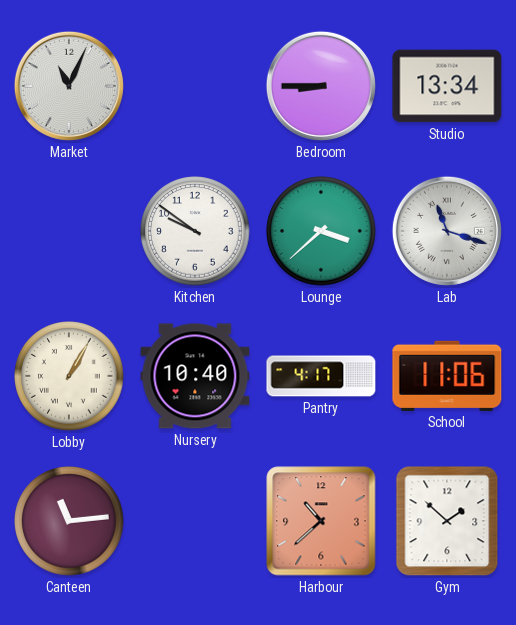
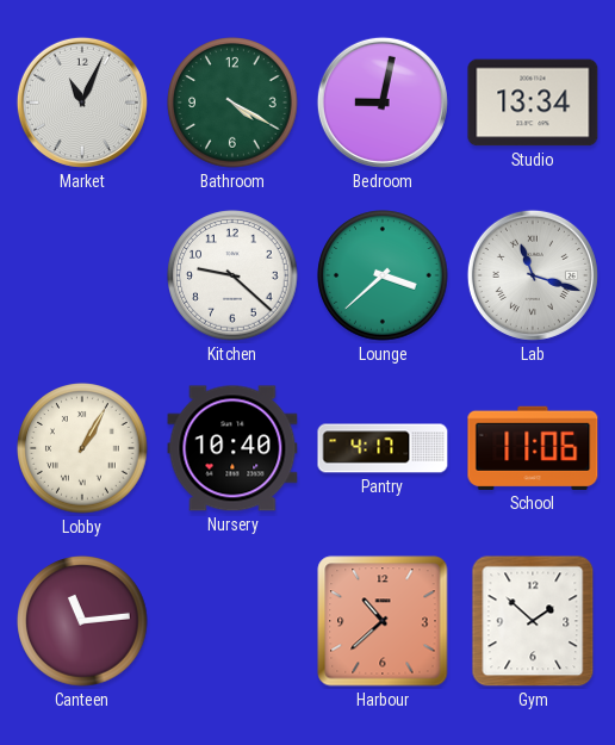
Bathroom: none -> 4:20 (232, 103)
Bedroom: 8:45 -> 9:02 (383, 103)
Kitchen: 9:51 -> 9:22 (232, 275)
